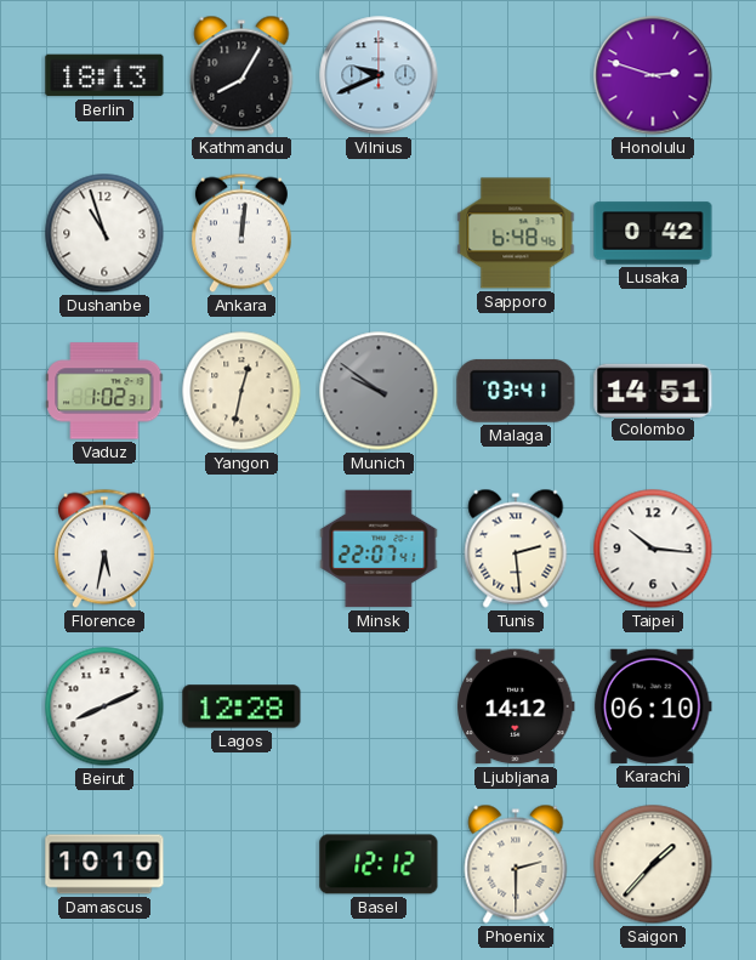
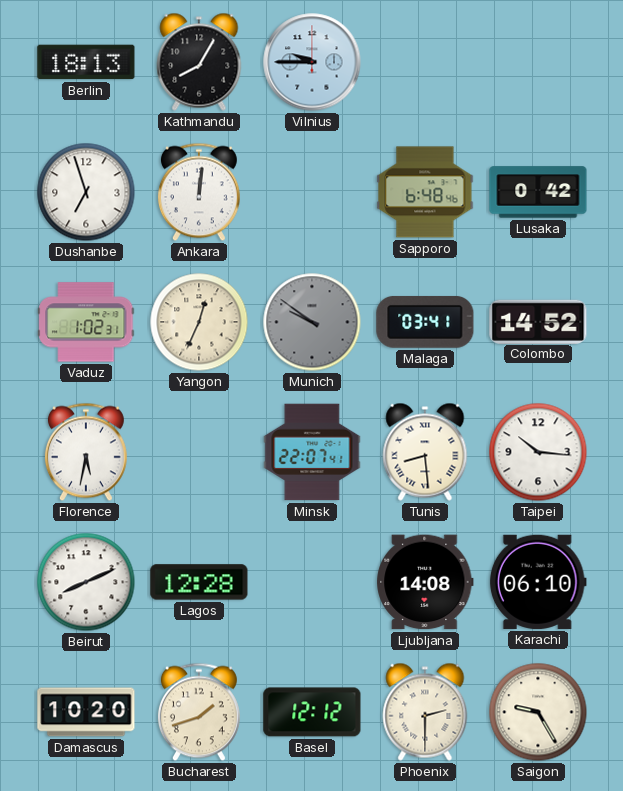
Vilnius: 9:41 -> 9:45 (312, 62)
Honolulu: 2:48 -> none (653, 75)
Dushanbe: 10:57 -> 6:57 (86, 192)
Yangon: 12:32 -> 12:34 (199, 322)
Colombo: 14:51 -> 14:52 (538, 321)
Tunis: 2:29 -> 8:29 (425, 452)
Ljubljana: 14:12 -> 14:08 (426, 582)
Damascus: 10:10 -> 10:20 (86, 712)
Bucharest: none -> 1:42 (199, 712)
Saigon: 1:37 -> 9:25 (538, 712)
